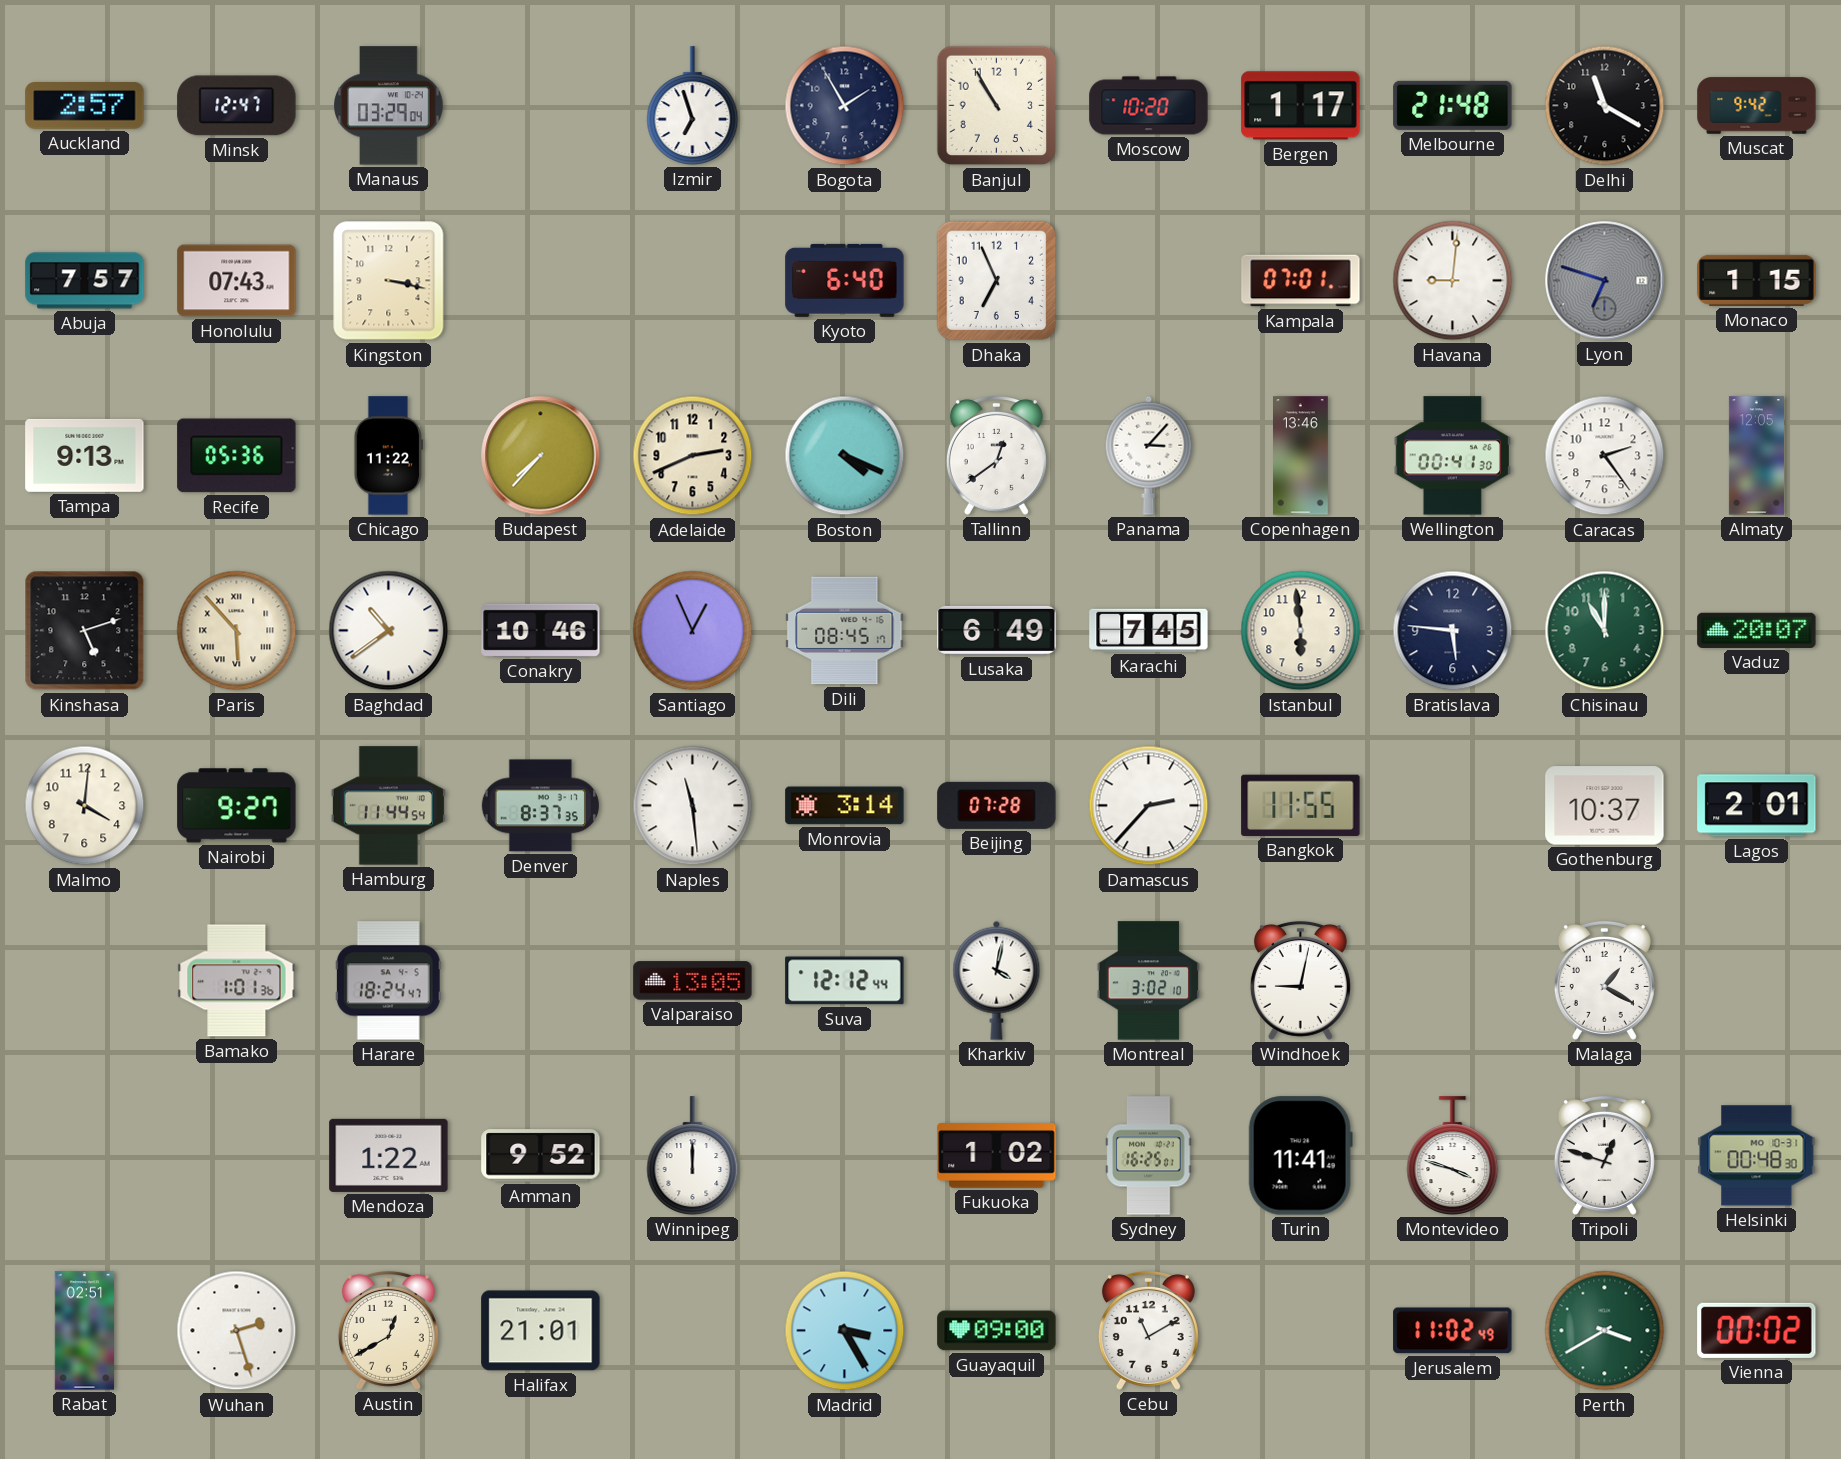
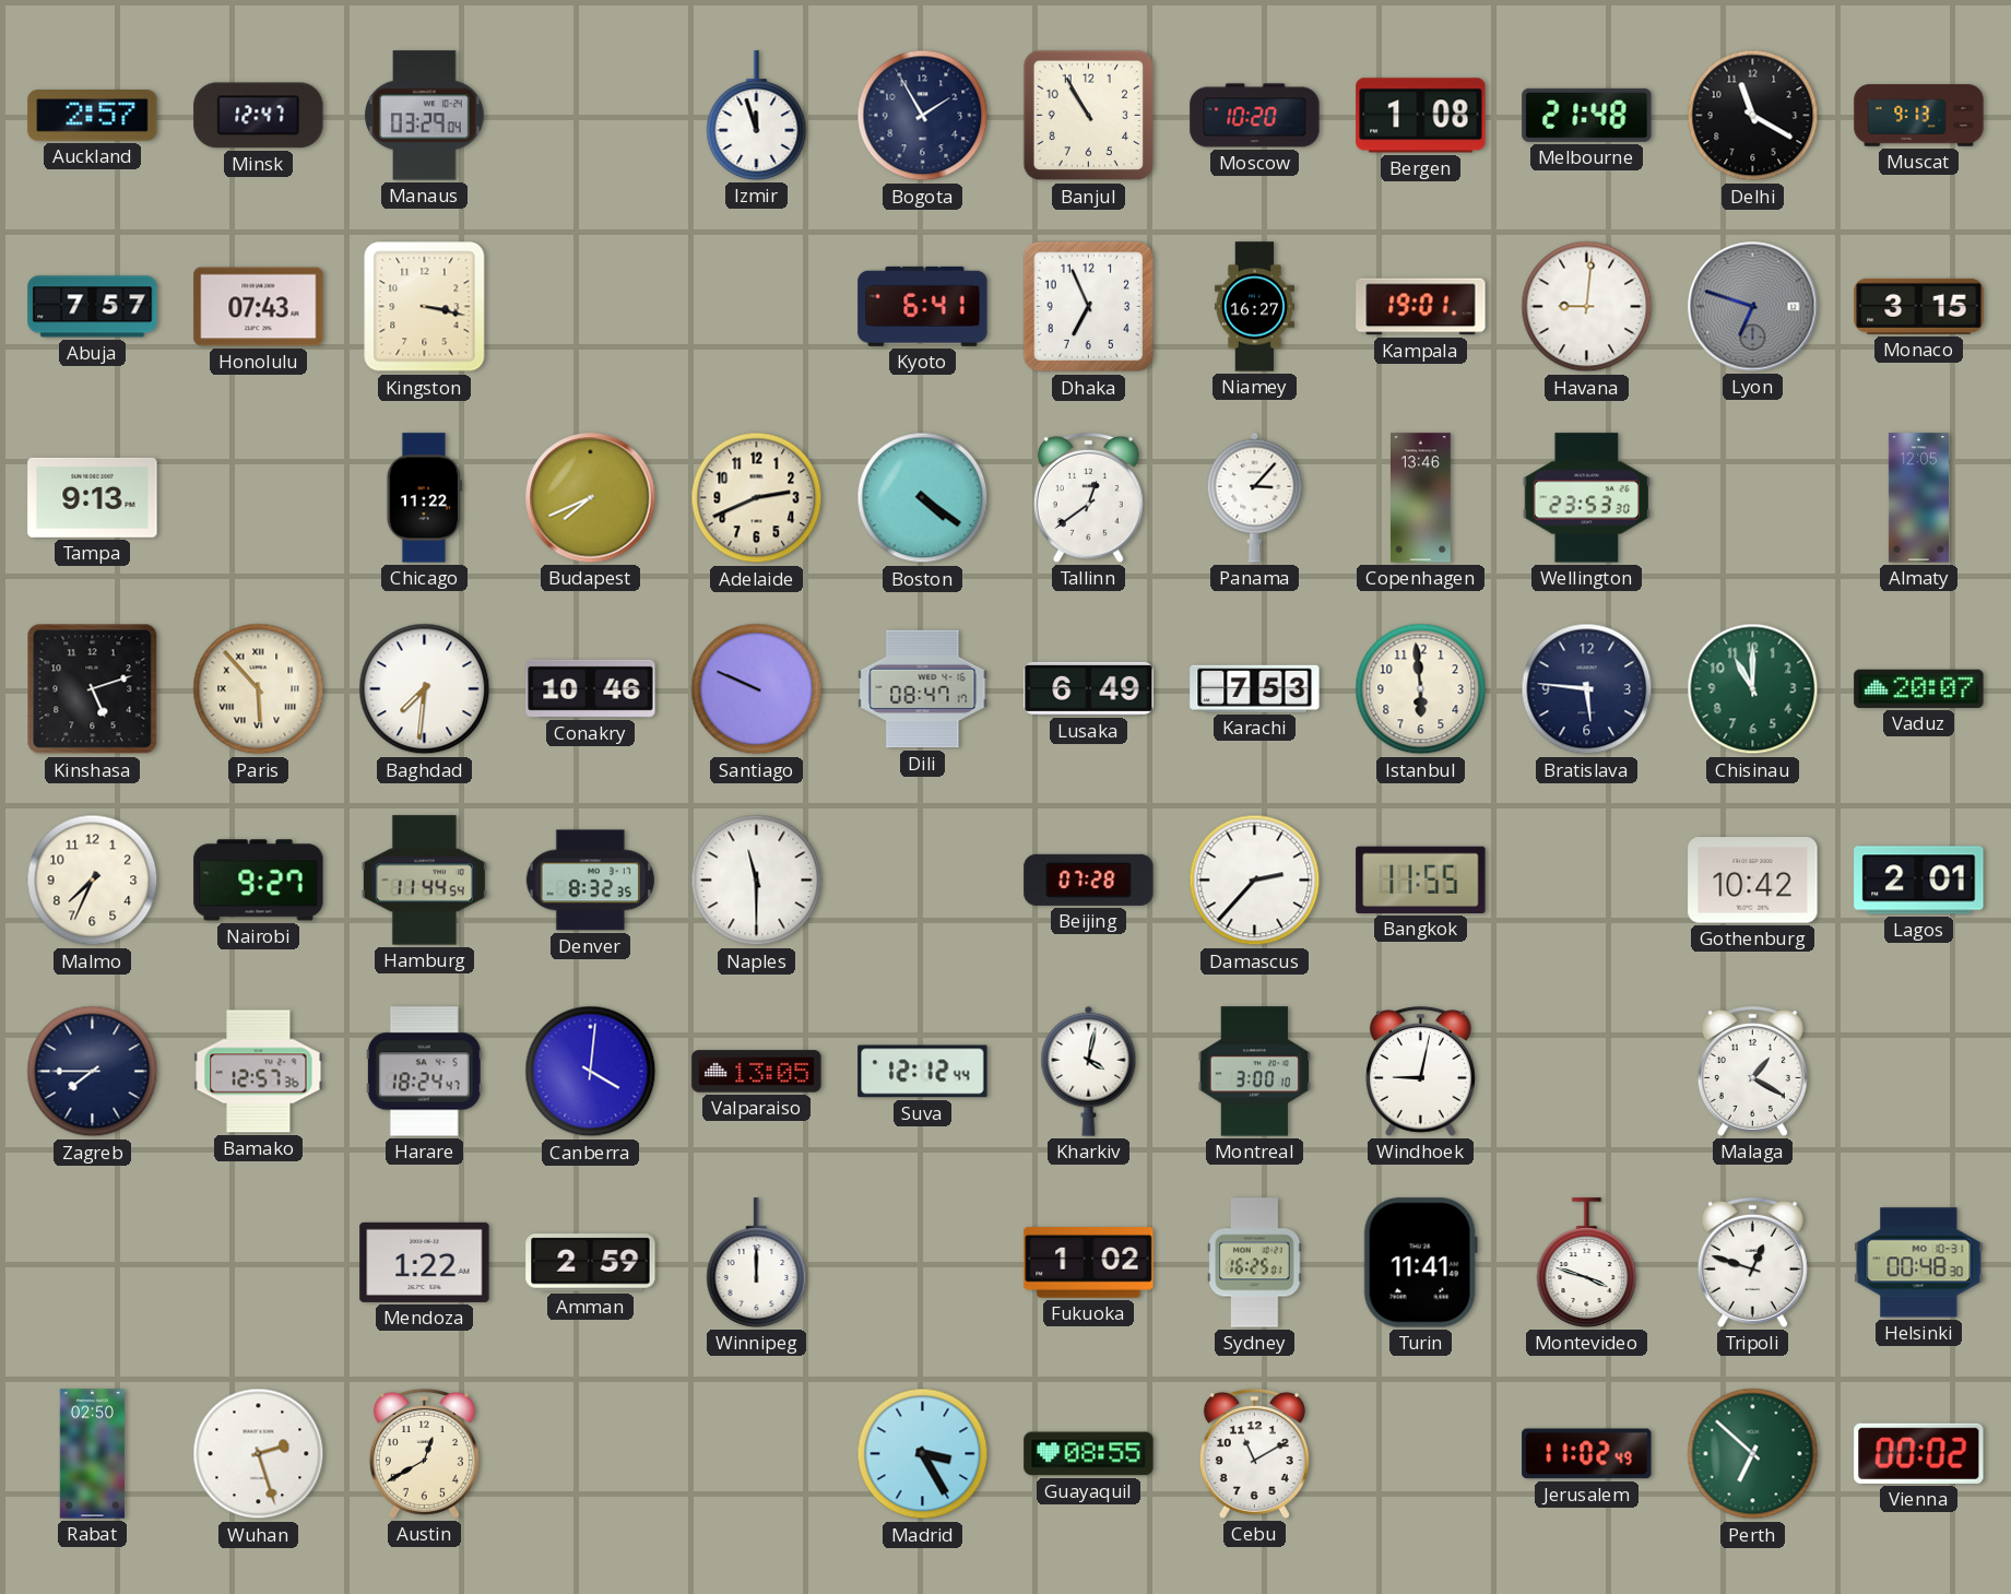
Izmir: 6:57 -> 11:57 (757, 116)
Bergen: 1:17 -> 1:08 (1421, 116)
Muscat: 9:42 -> 9:13 (1919, 116)
Kyoto: 6:40 -> 6:41 (923, 306)
Niamey: none -> 16:27 (1254, 307)
Kampala: 07:01 -> 19:01 (1421, 307)
Monaco: 1:15 -> 3:15 (1919, 306)
Recife: 05:36 -> none (237, 456)
Budapest: 7:37 -> 7:41 (591, 498)
Boston: 4:19 -> 4:21 (923, 498)
Wellington: 00:41 -> 23:53 (1586, 498)
Caracas: 2:24 -> none (1605, 456)
Baghdad: 10:39 -> 7:31 (425, 689)
Santiago: 12:56 -> 9:49 (757, 689)
Dili: 08:45 -> 08:47 (923, 689)
Karachi: 7:45 -> 7:53 (1255, 688)
Malmo: 4:01 -> 7:34 (93, 881)
Denver: 8:37 -> 8:32 (590, 881)
Naples: 11:29 -> 11:30 (757, 881)
Monrovia: 3:14 -> none (845, 806)
Gothenburg: 10:37 -> 10:42 (1753, 881)
Zagreb: none -> 7:45 (93, 1072)
Bamako: 1:01 -> 12:57 (259, 1072)
Canberra: none -> 4:01 (591, 1072)
Montreal: 3:02 -> 3:00 (1254, 1072)
Amman: 9:52 -> 2:59 (591, 1263)
Rabat: 02:51 -> 02:50 (92, 1454)
Halifax: 21:01 -> none (541, 1331)
Guayaquil: 09:00 -> 08:55 (1089, 1454)
Perth: 3:40 -> 6:52 (1753, 1454)
